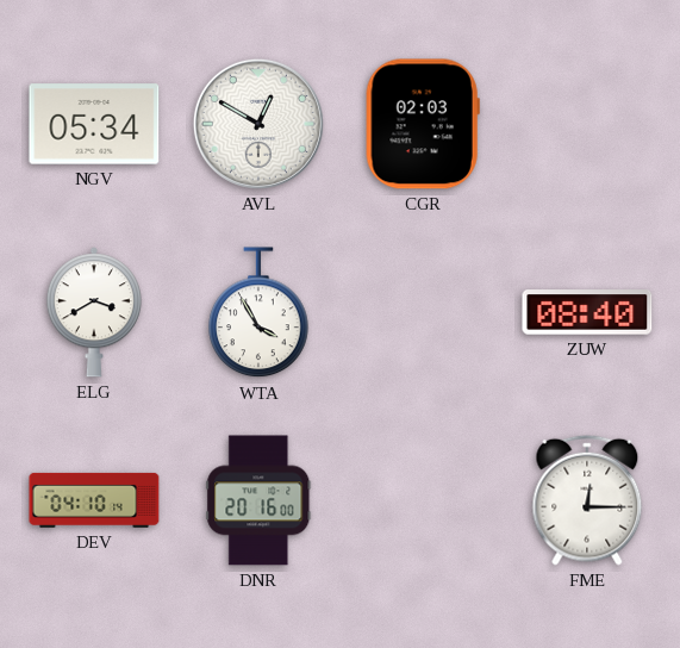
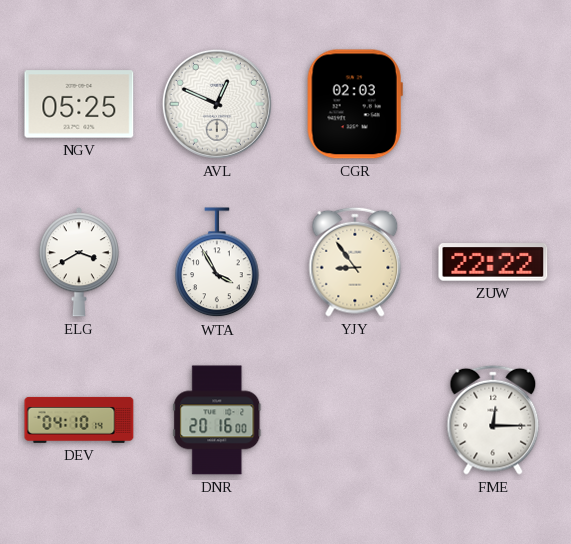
NGV: 05:34 -> 05:25 (79, 104)
AVL: 12:50 -> 12:49 (217, 104)
YJY: none -> 8:54 (355, 262)
ZUW: 08:40 -> 22:22 (493, 262)
